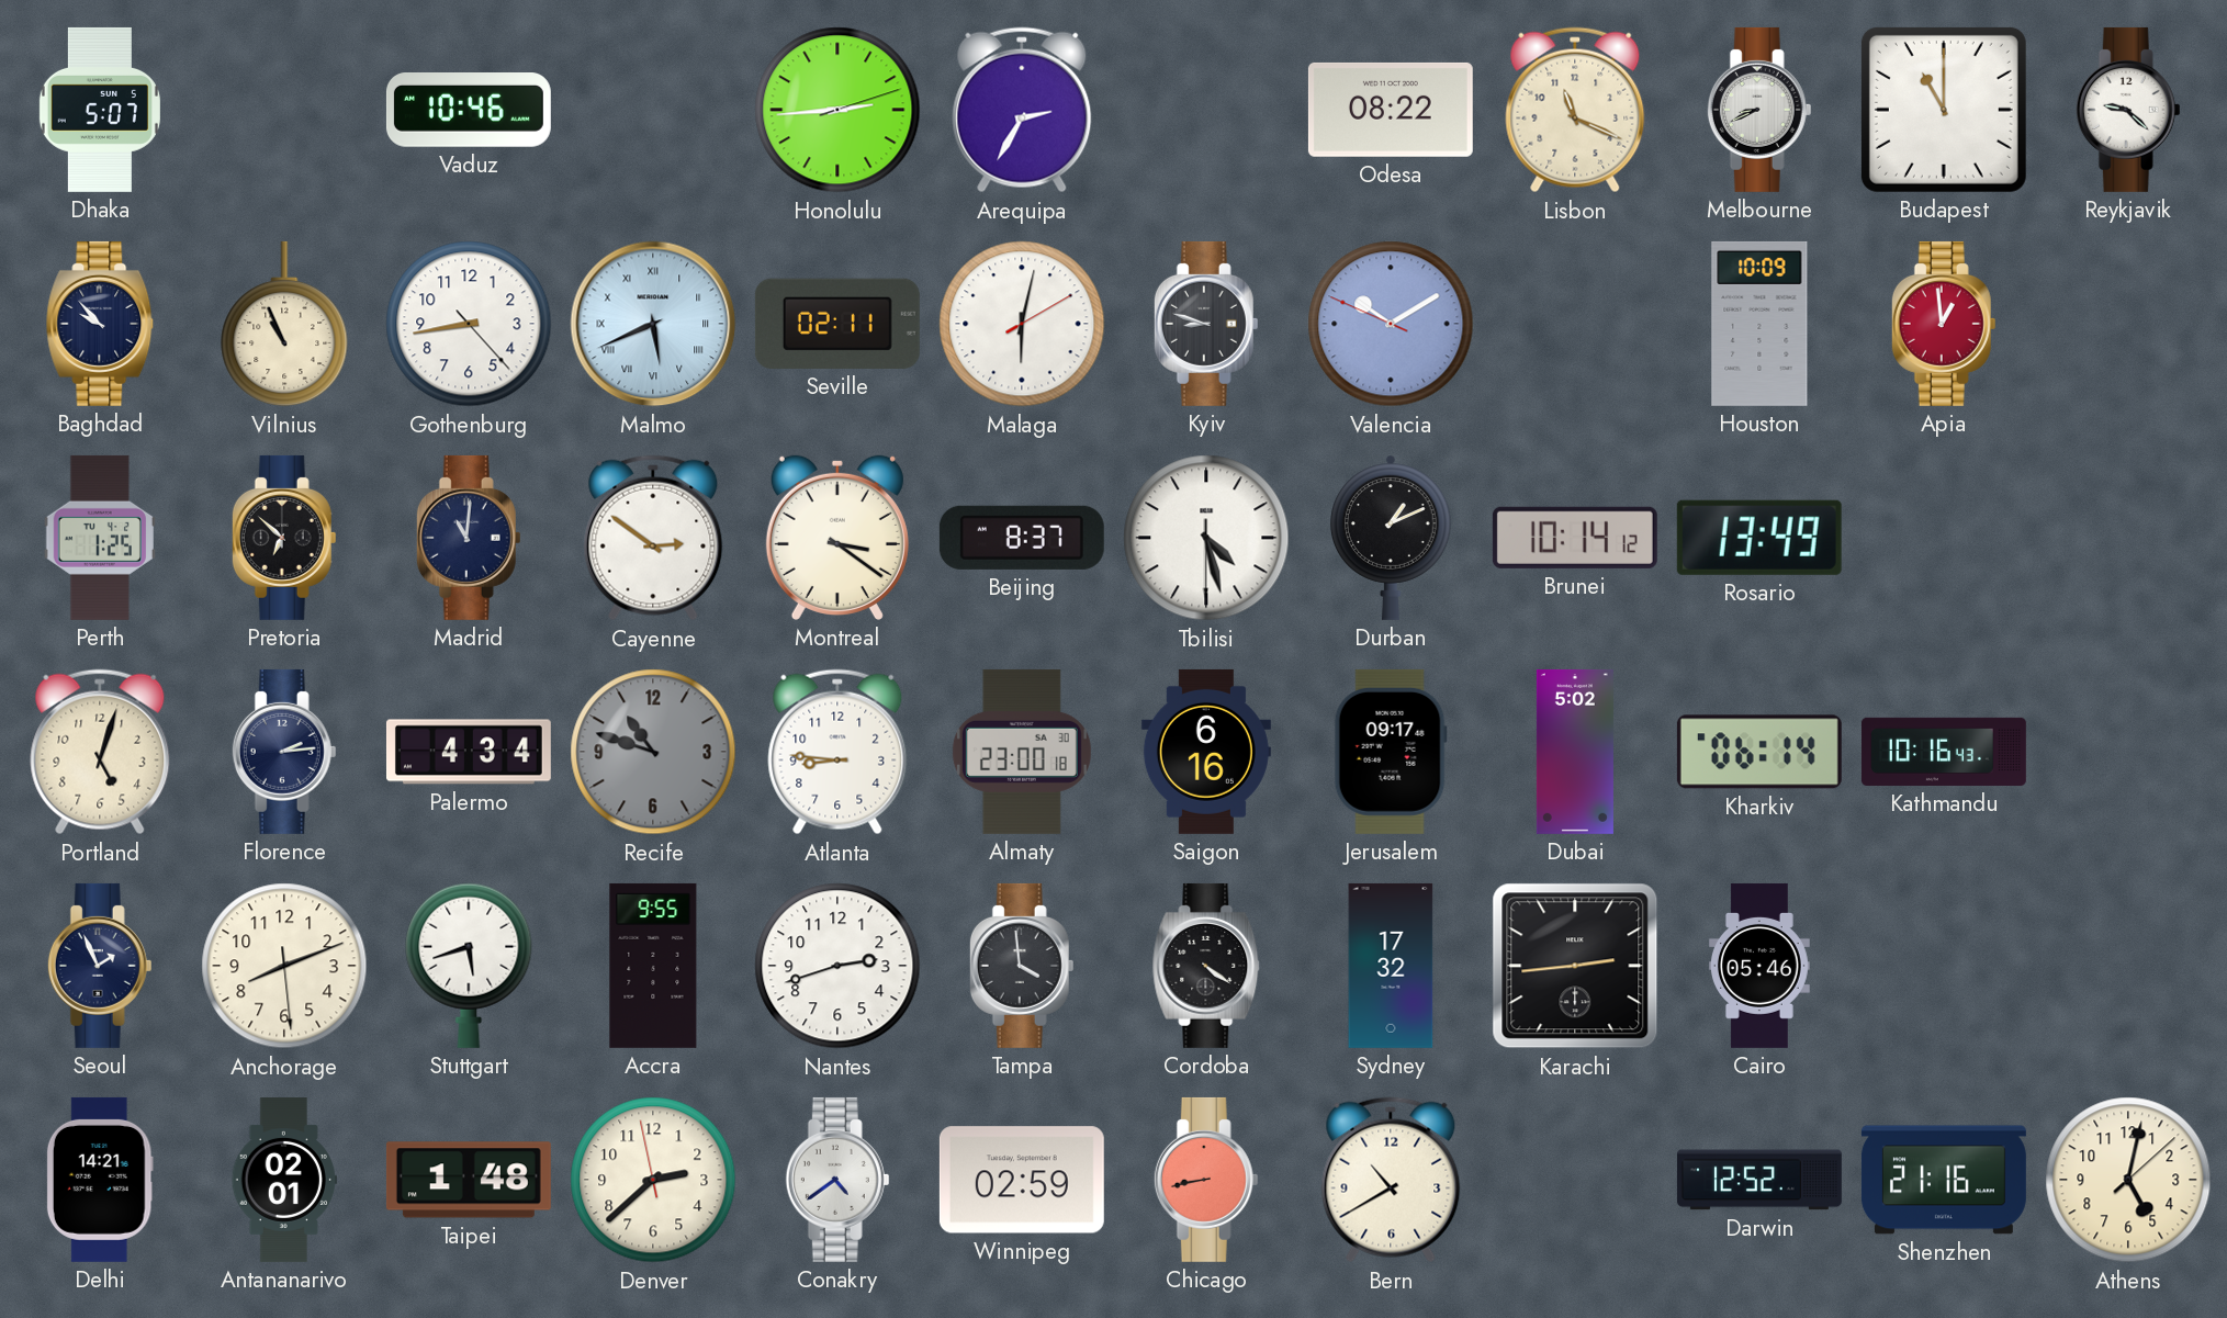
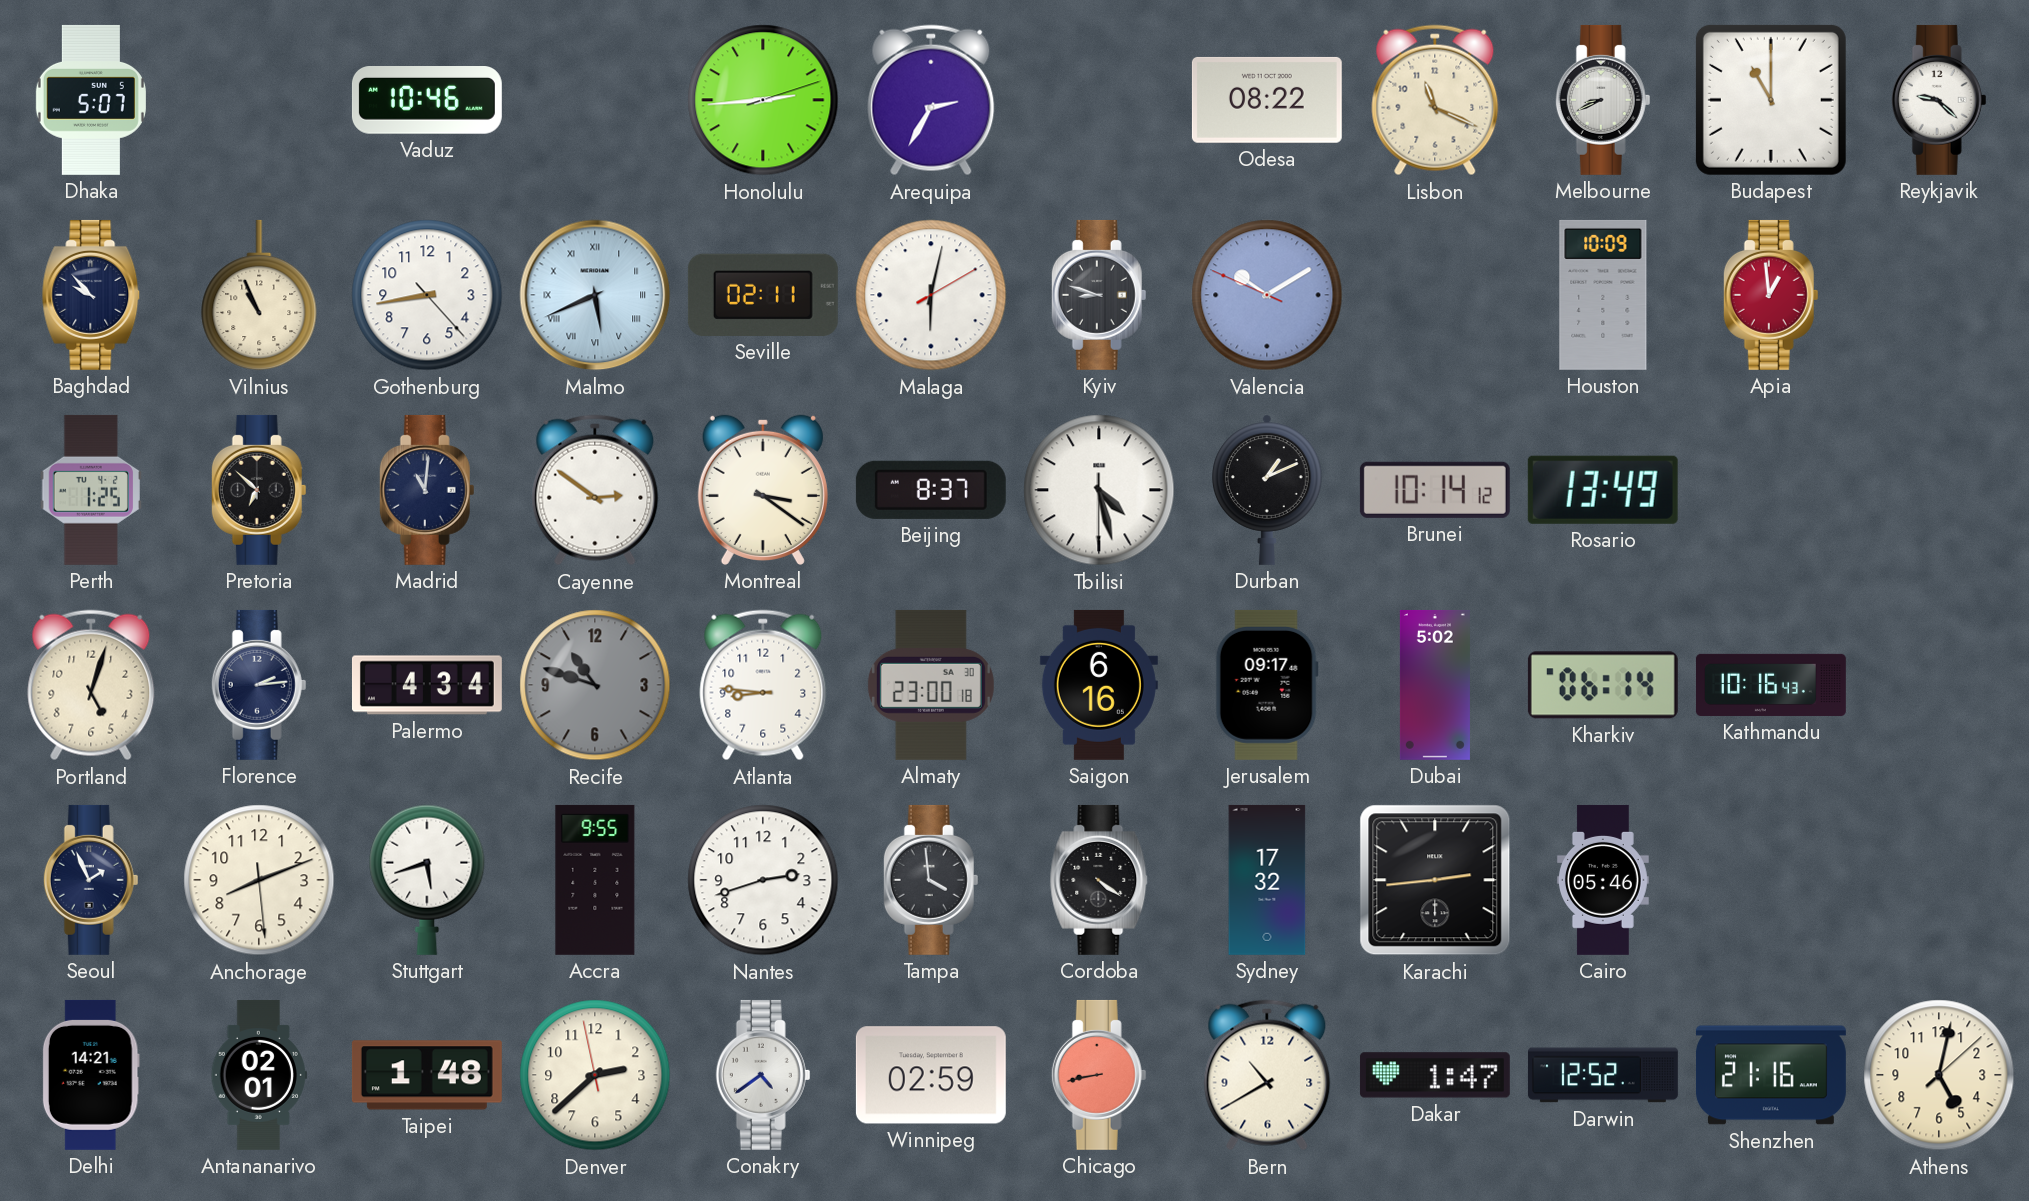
Dakar: none -> 1:47 (1435, 1075)
